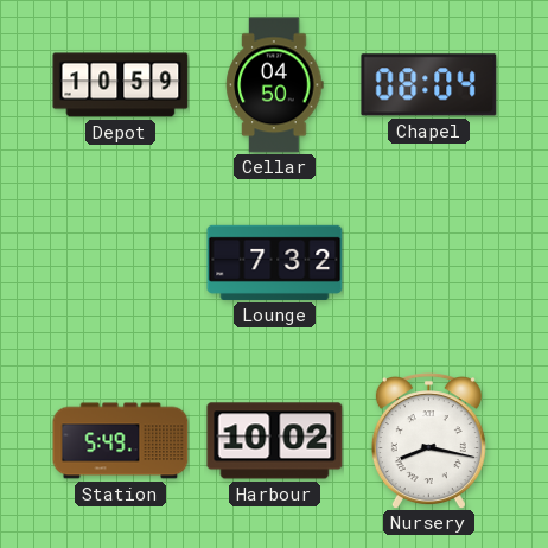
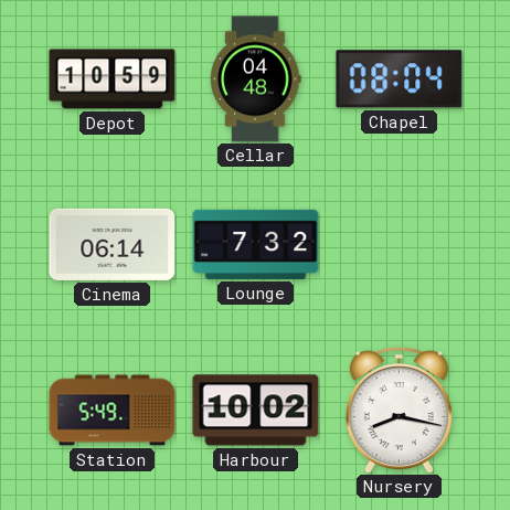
Cellar: 04:50 -> 04:48 (256, 79)
Cinema: none -> 06:14 (113, 244)
